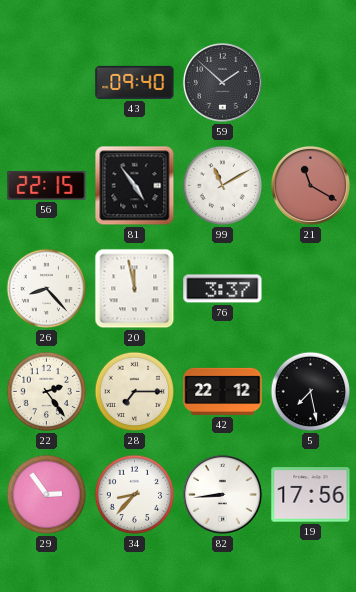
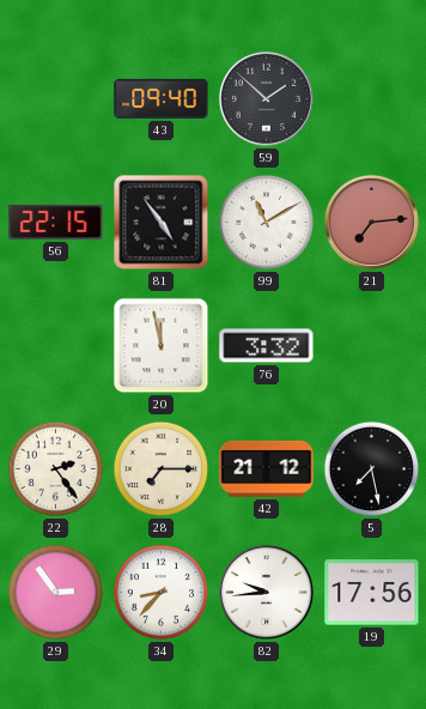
21: 11:20 -> 7:14 (371, 222)
26: 8:23 -> none (47, 289)
76: 3:37 -> 3:32 (267, 346)
42: 22:12 -> 21:12 (267, 468)
82: 8:44 -> 9:44 (266, 592)
